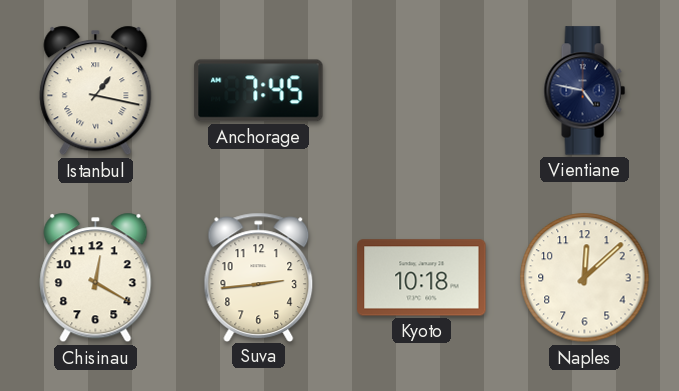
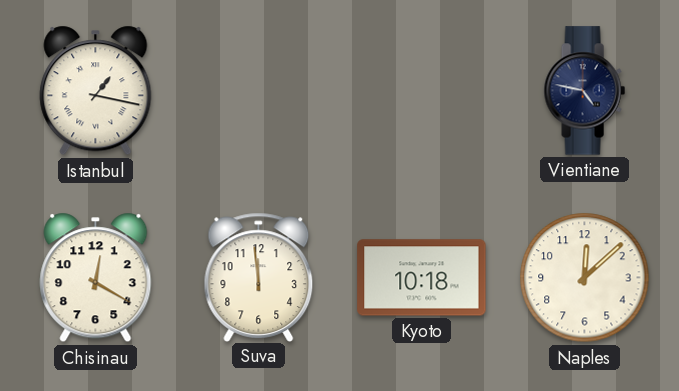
Anchorage: 7:45 -> none (259, 91)
Suva: 2:44 -> 11:59 (259, 277)
